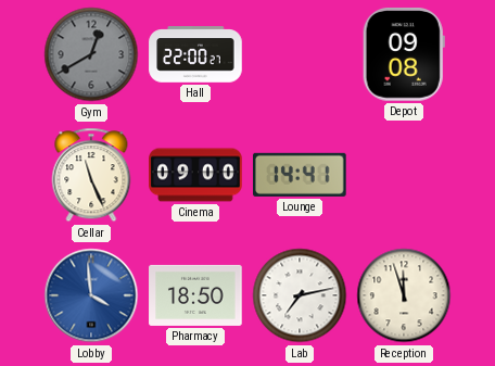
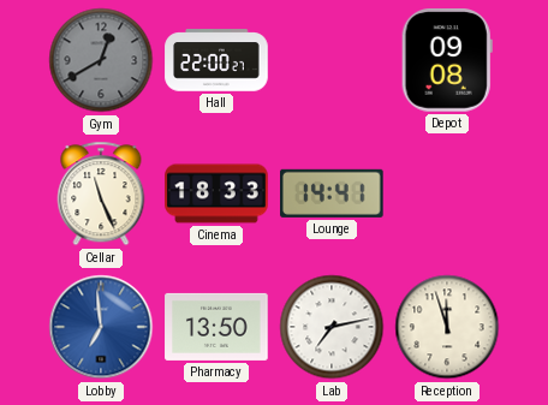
Cinema: 09:00 -> 18:33 (216, 193)
Lobby: 3:59 -> 6:59 (101, 327)
Pharmacy: 18:50 -> 13:50 (216, 327)
